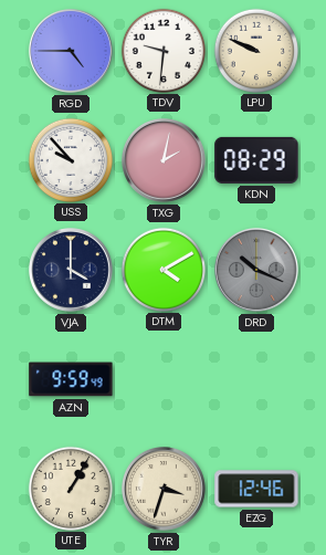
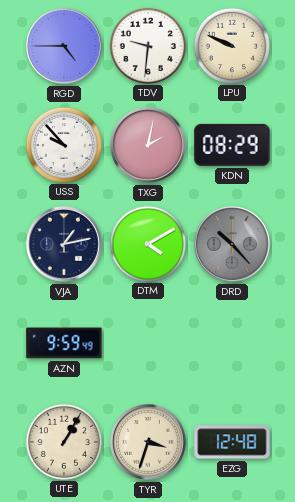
VJA: 4:00 -> 1:13 (65, 245)
DRD: 10:19 -> 10:23 (233, 245)
EZG: 12:46 -> 12:48 (232, 442)
